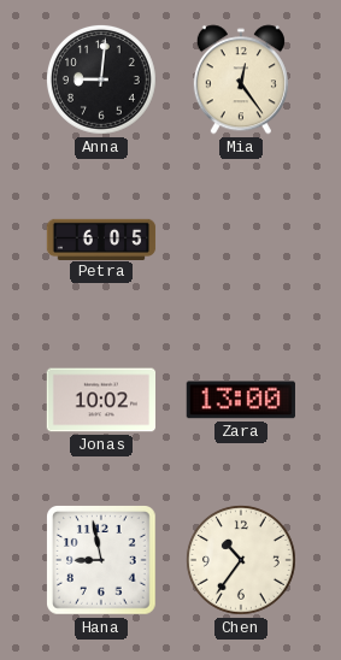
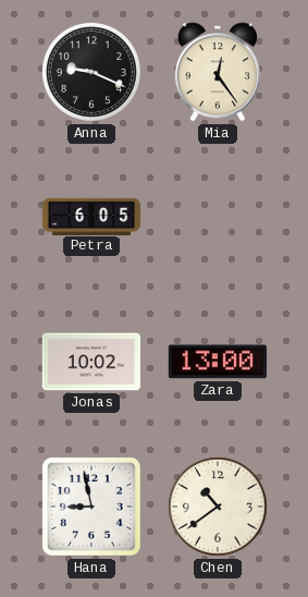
Anna: 9:01 -> 9:19 (91, 72)
Chen: 10:36 -> 10:39 (218, 507)
